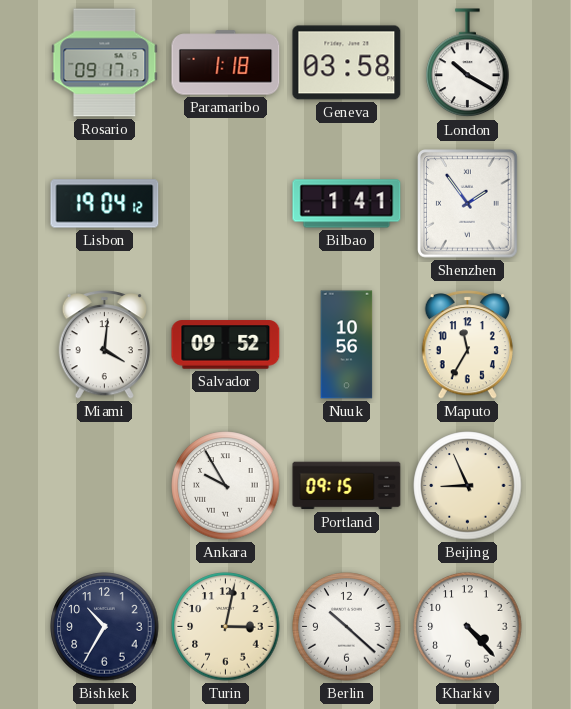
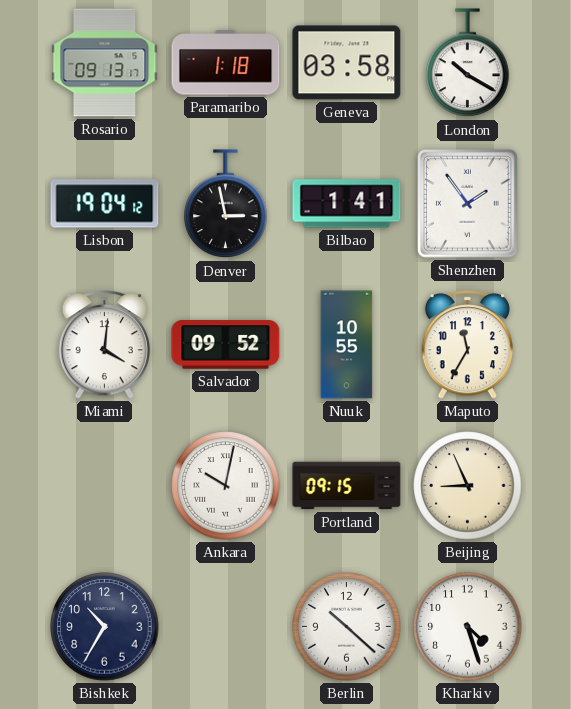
Rosario: 09:17 -> 09:13 (105, 63)
Denver: none -> 2:58 (226, 204)
Nuuk: 10:56 -> 10:55 (347, 345)
Ankara: 9:55 -> 10:02 (226, 486)
Turin: 3:02 -> none (226, 627)
Kharkiv: 4:23 -> 4:27 (468, 627)
